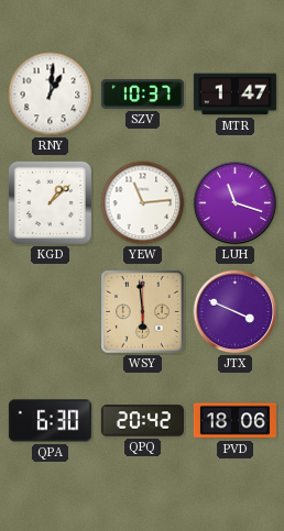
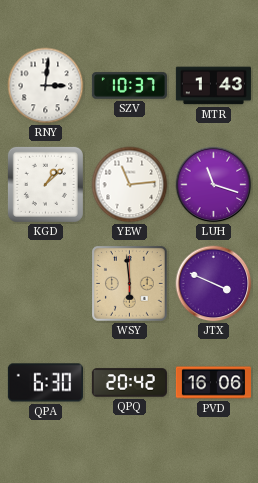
RNY: 1:01 -> 3:01 (46, 86)
MTR: 1:47 -> 1:43 (213, 86)
PVD: 18:06 -> 16:06 (213, 383)
